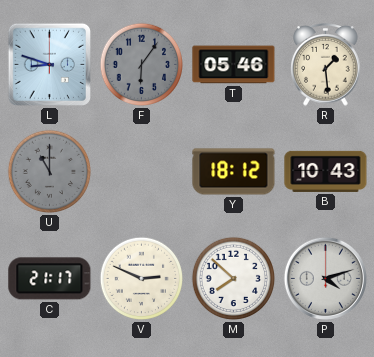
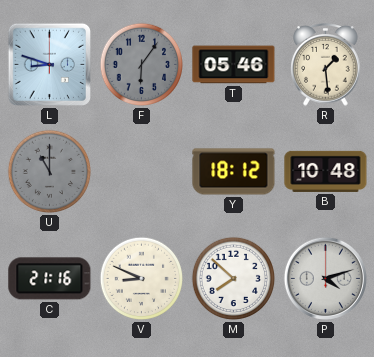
B: 10:43 -> 10:48 (326, 171)
C: 21:17 -> 21:16 (50, 279)
V: 2:49 -> 8:49 (142, 279)
